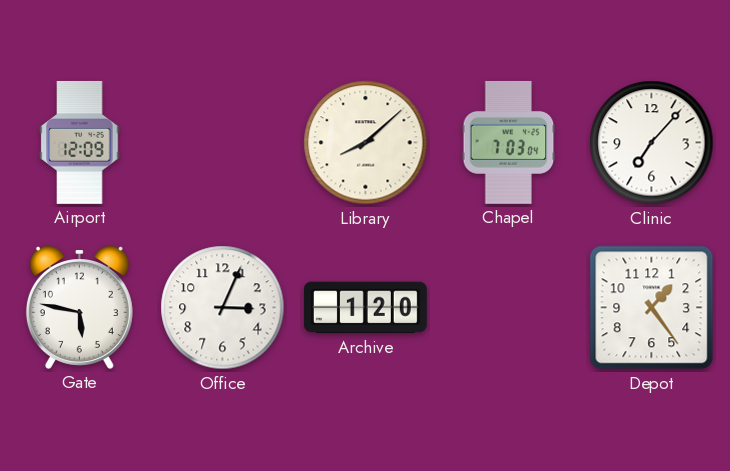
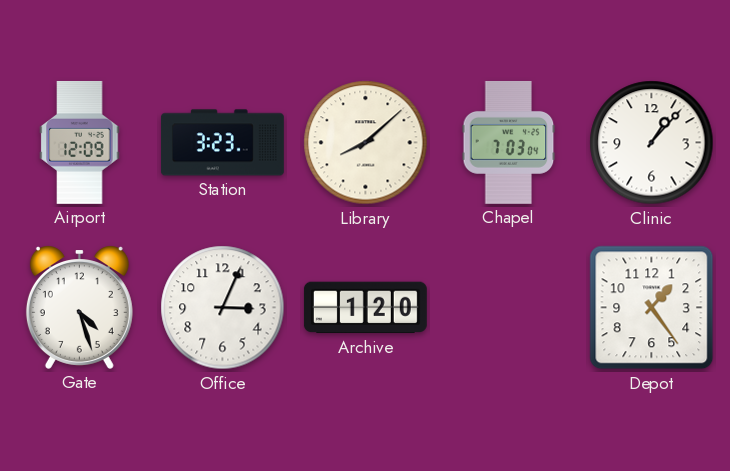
Station: none -> 3:23 (222, 143)
Clinic: 7:07 -> 1:07 (652, 143)
Gate: 5:47 -> 4:27 (79, 307)
